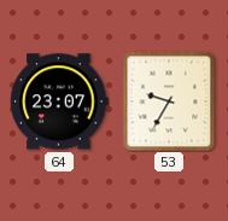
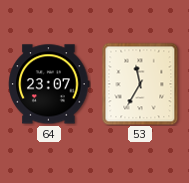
53: 9:35 -> 11:35 (140, 84)
